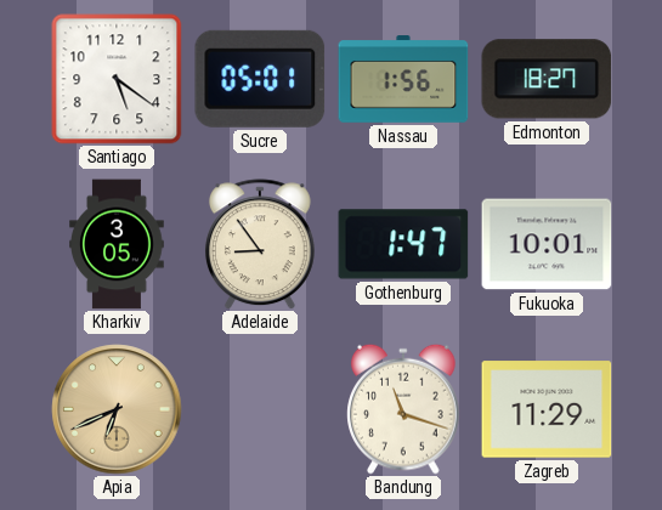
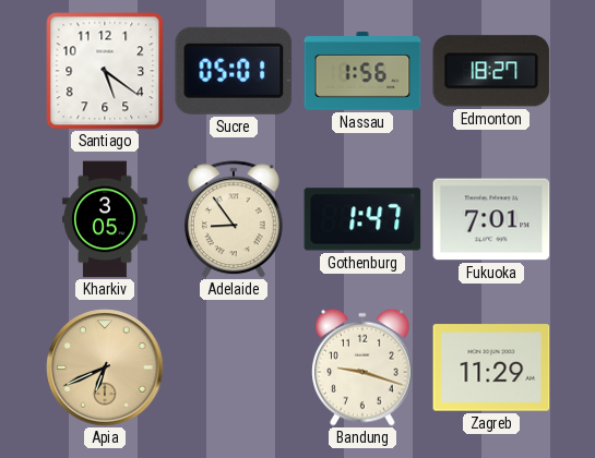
Fukuoka: 10:01 -> 7:01 (491, 219)
Bandung: 11:18 -> 9:18 (362, 367)
